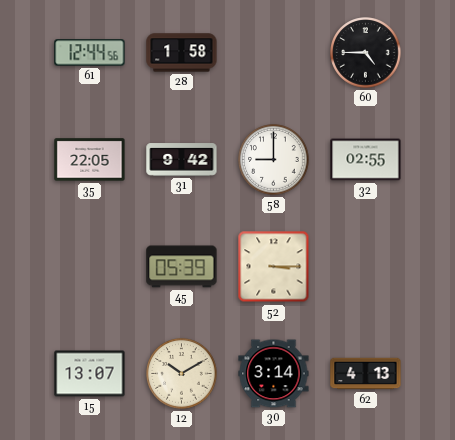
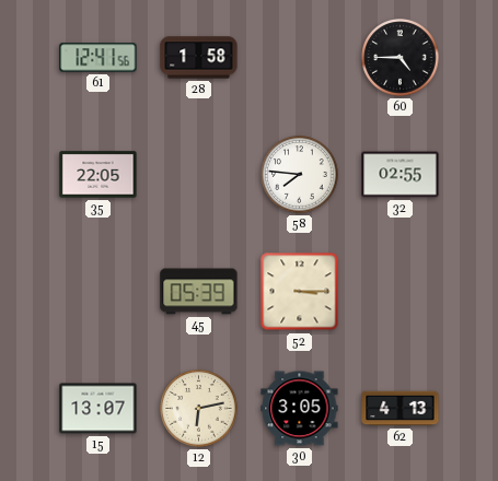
61: 12:44 -> 12:41 (99, 58)
31: 9:42 -> none (182, 160)
58: 9:00 -> 7:46 (300, 175)
12: 10:10 -> 6:13 (199, 409)
30: 3:14 -> 3:05 (300, 409)
